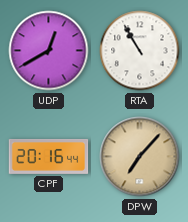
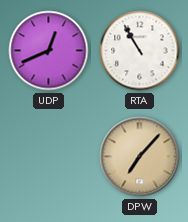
UDP: 12:40 -> 12:41 (49, 51)
CPF: 20:16 -> none (49, 156)
